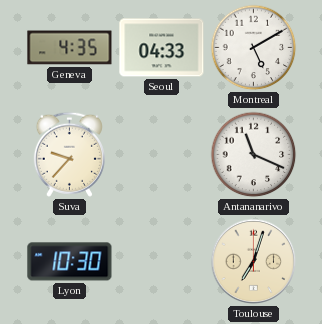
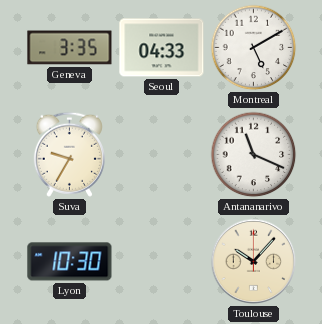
Geneva: 4:35 -> 3:35 (70, 48)
Suva: 9:37 -> 9:35 (69, 154)
Toulouse: 7:03 -> 10:07 (254, 262)
